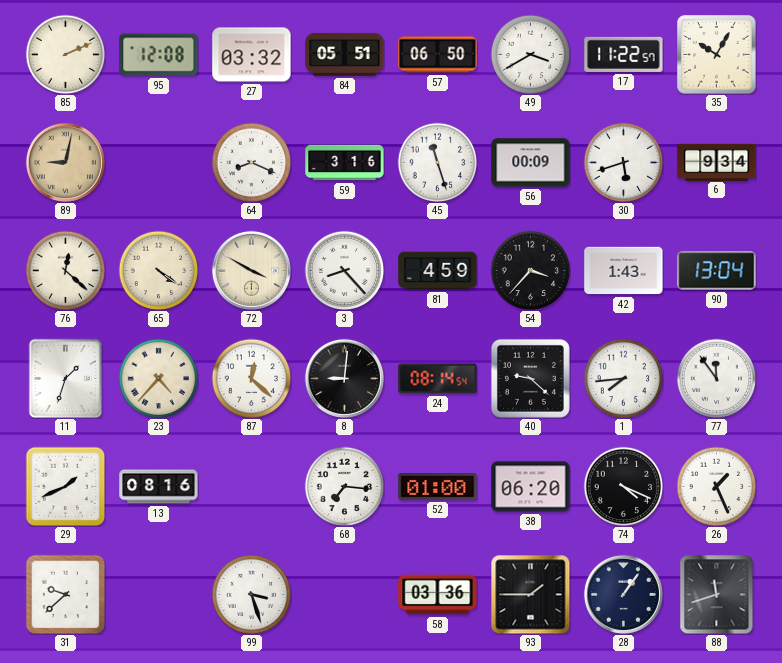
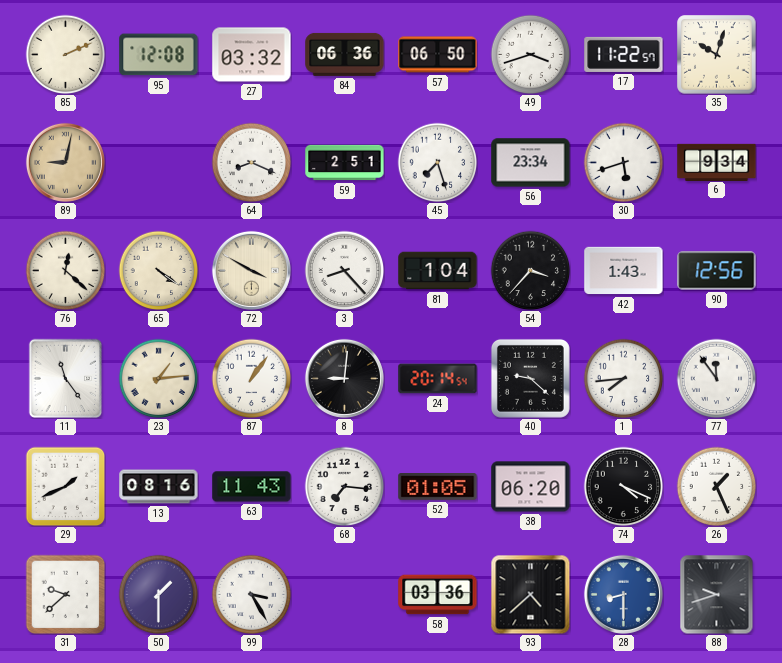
84: 05:51 -> 06:36 (345, 54)
49: 3:40 -> 3:42 (530, 54)
35: 10:05 -> 10:03 (717, 55)
59: 3:16 -> 2:51 (345, 163)
45: 11:27 -> 7:27 (437, 162)
56: 00:09 -> 23:34 (531, 163)
81: 4:59 -> 1:04 (438, 271)
90: 13:04 -> 12:56 (717, 271)
11: 1:33 -> 11:24 (66, 378)
23: 4:37 -> 1:14 (158, 378)
87: 12:22 -> 1:06 (251, 378)
24: 08:14 -> 20:14 (438, 379)
63: none -> 11:43 (252, 487)
52: 01:00 -> 01:05 (438, 487)
50: none -> 1:30 (158, 594)
99: 3:27 -> 3:25 (251, 594)
93: 1:45 -> 4:38 (530, 594)
28: 1:06 -> 8:30 (623, 594)
28 dial: navy -> blue (623, 594)
88: 11:42 -> 9:42 (717, 594)
